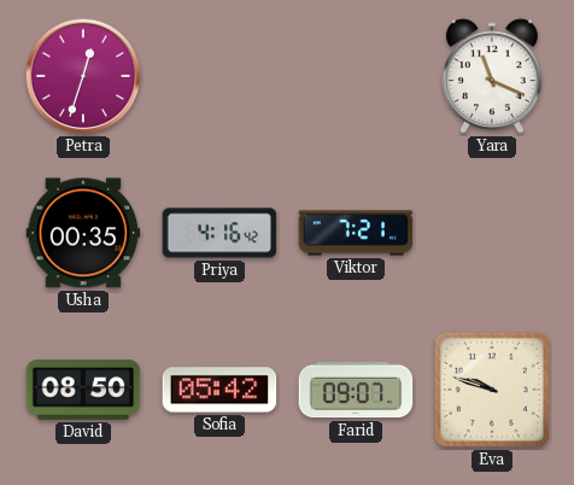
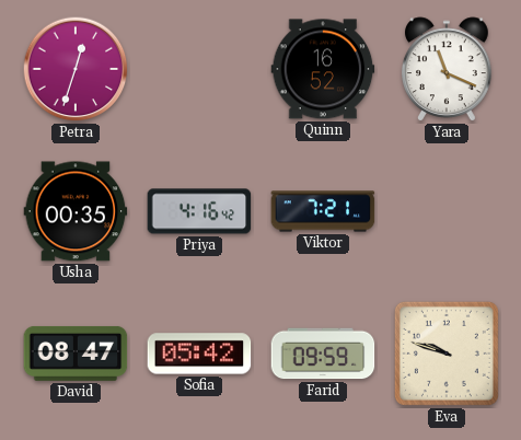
Quinn: none -> 16:52 (323, 69)
David: 08:50 -> 08:47 (76, 354)
Farid: 09:07 -> 09:59 (323, 354)
